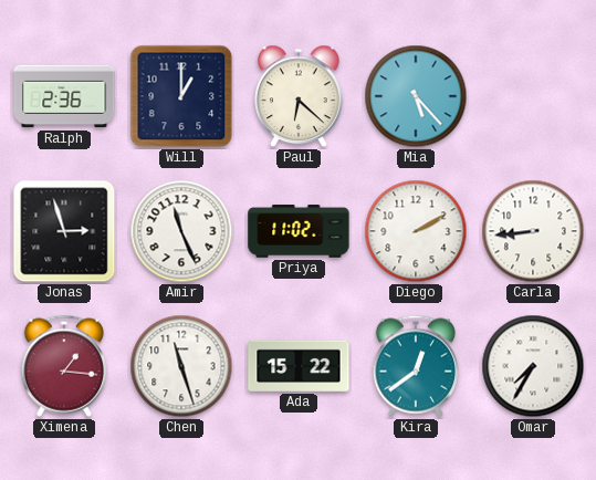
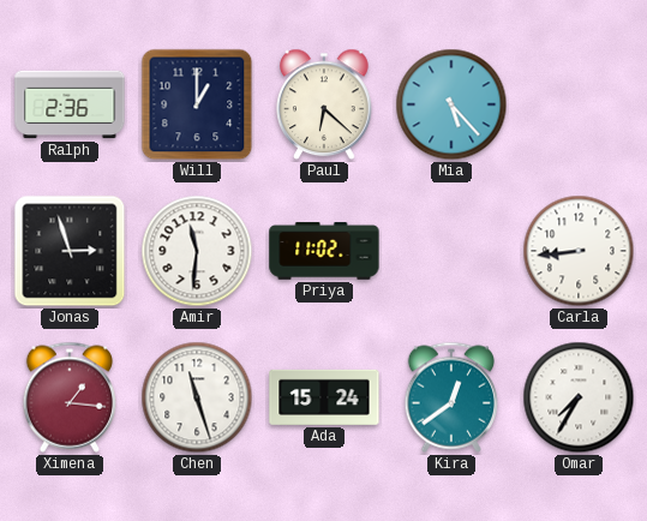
Amir: 11:26 -> 11:31 (197, 251)
Diego: 2:10 -> none (416, 231)
Ada: 15:22 -> 15:24 (324, 397)
